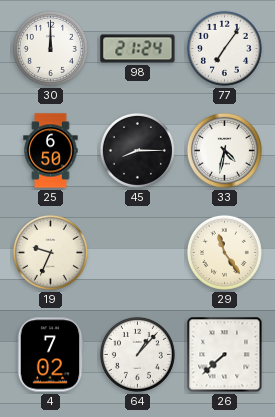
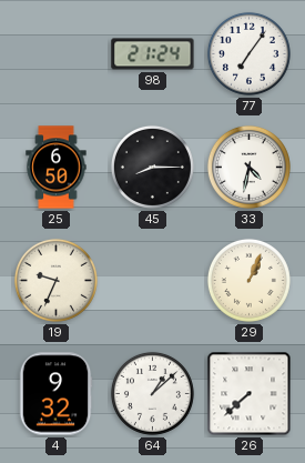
30: 12:00 -> none (50, 48)
29: 11:24 -> 1:04 (248, 280)
4: 7:02 -> 9:32 (55, 394)
64: 1:07 -> 1:08 (152, 393)
